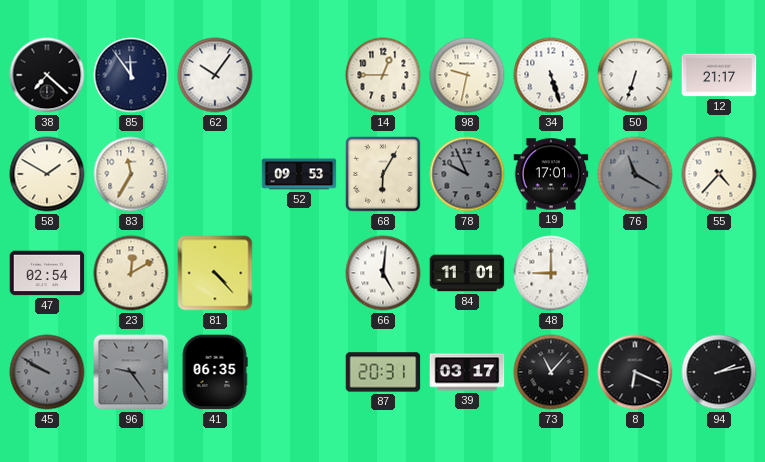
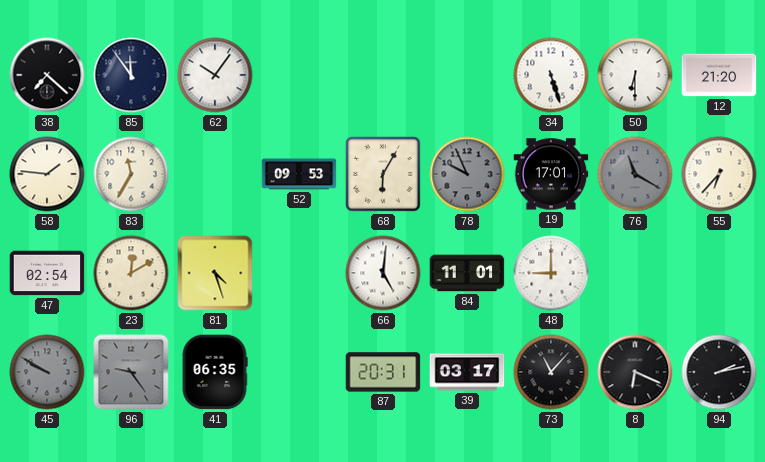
14: 12:45 -> none (383, 75)
98: 9:32 -> none (467, 75)
50: 6:33 -> 6:30 (635, 75)
12: 21:17 -> 21:20 (719, 75)
58: 1:50 -> 1:46 (47, 174)
55: 4:37 -> 6:37 (719, 174)
81: 4:23 -> 4:27 (215, 273)
